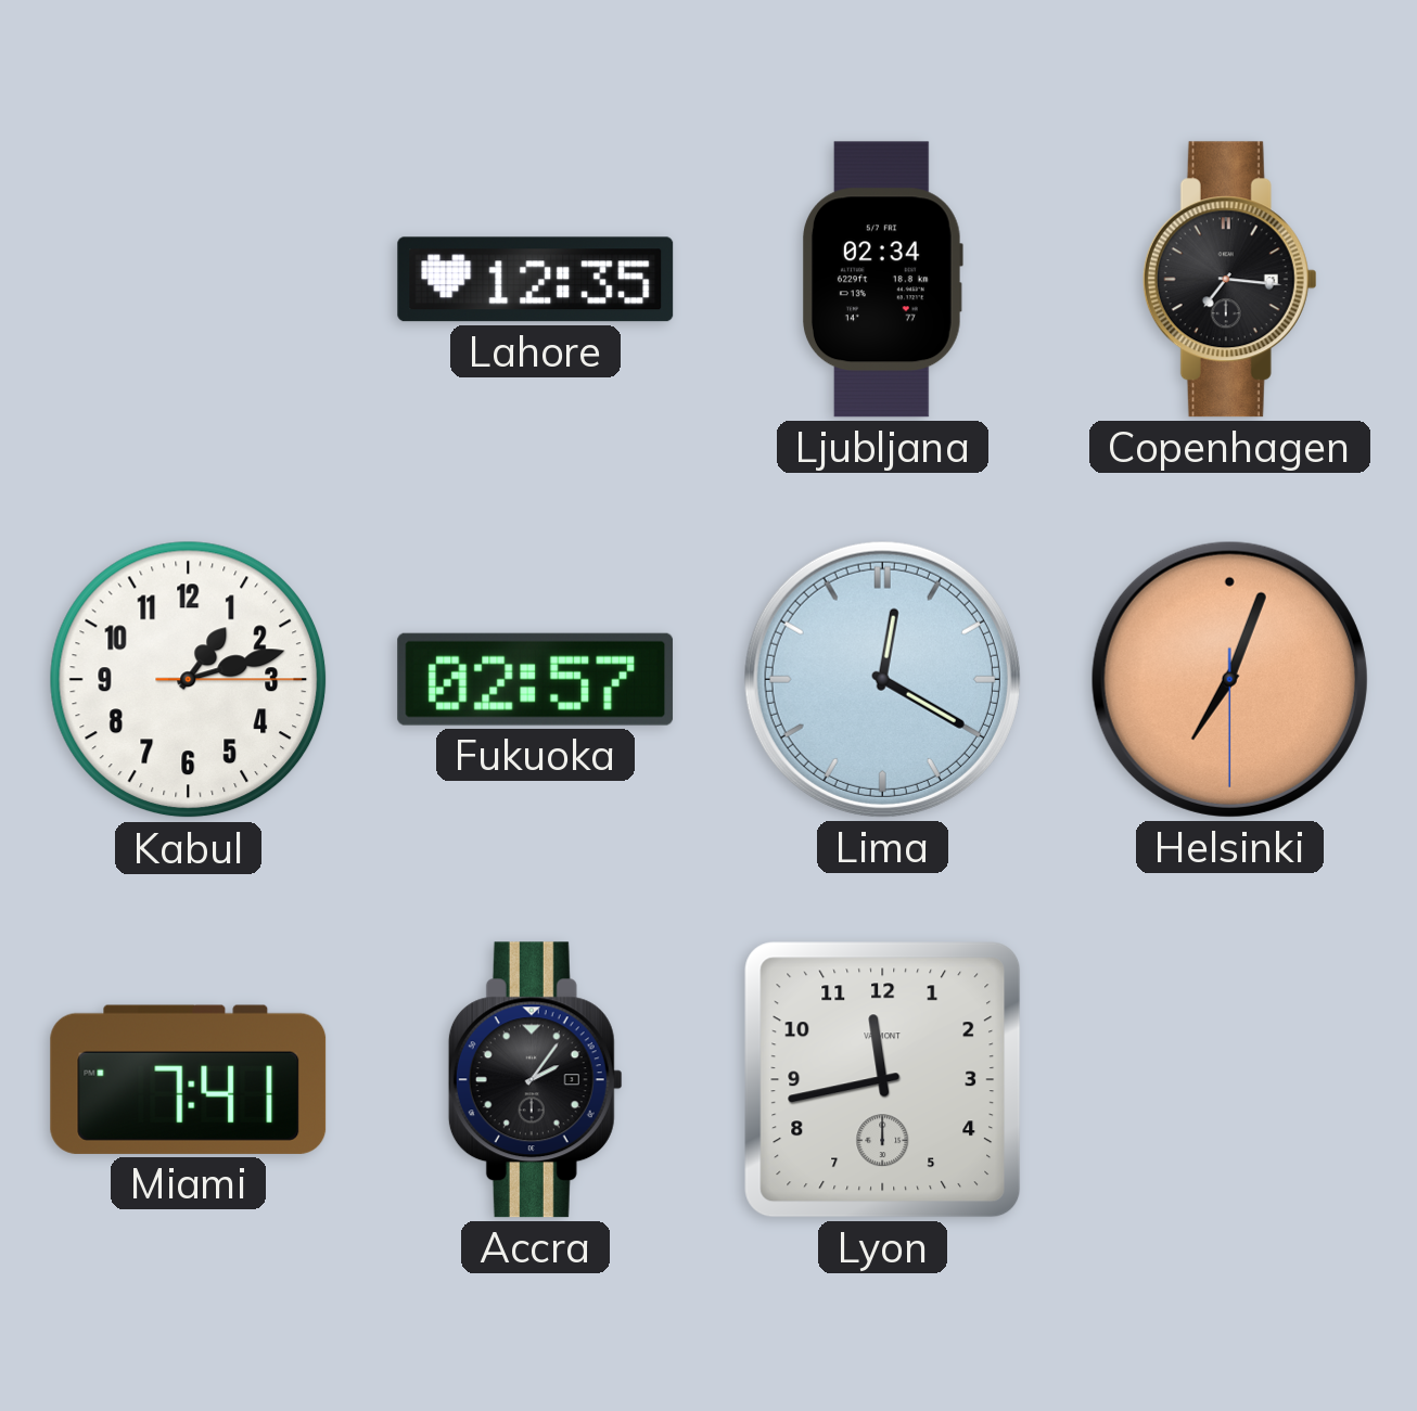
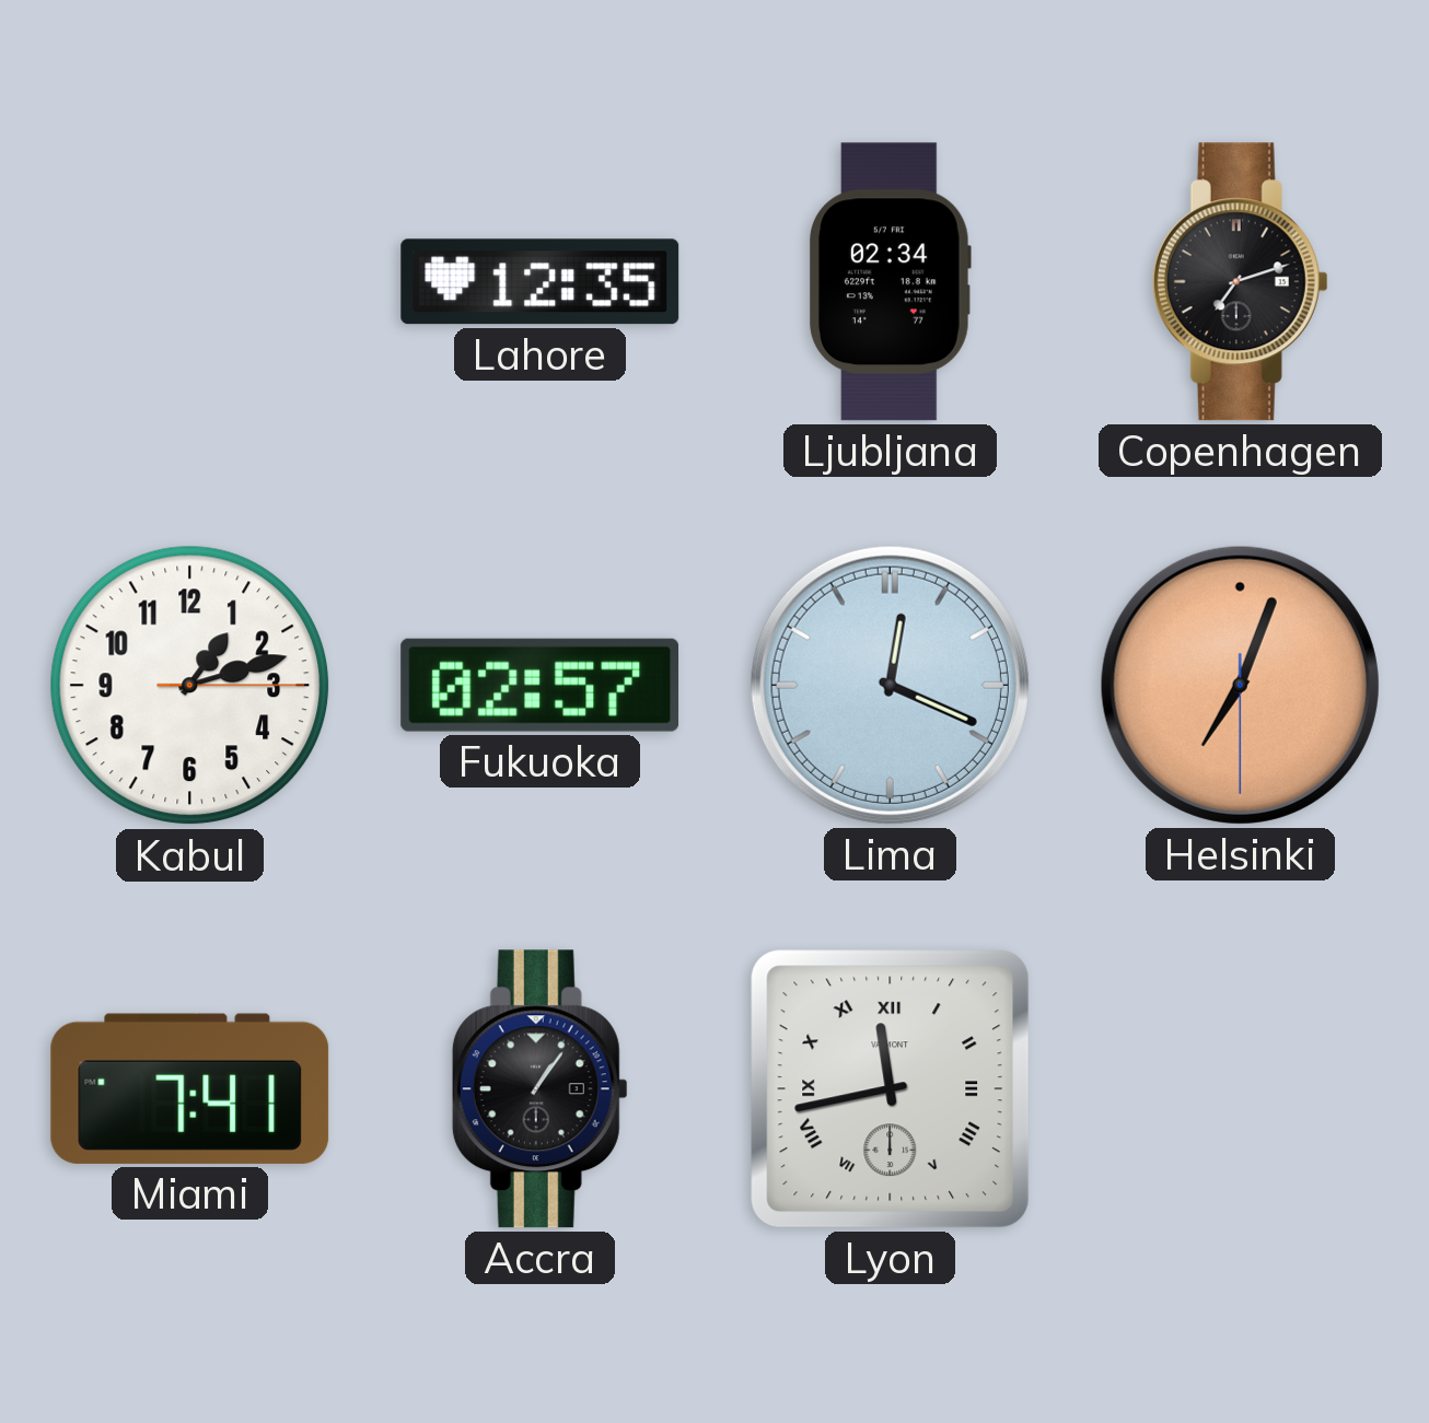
Copenhagen: 7:16 -> 7:12 (1240, 282)
Lima: 12:20 -> 12:19 (890, 685)
Accra: 2:06 -> 1:06 (539, 1089)
Lyon numerals: Arabic -> Roman (891, 1089)
